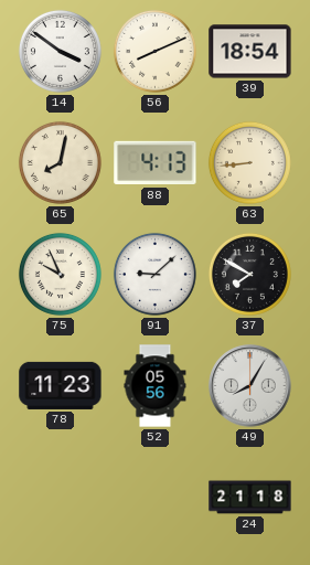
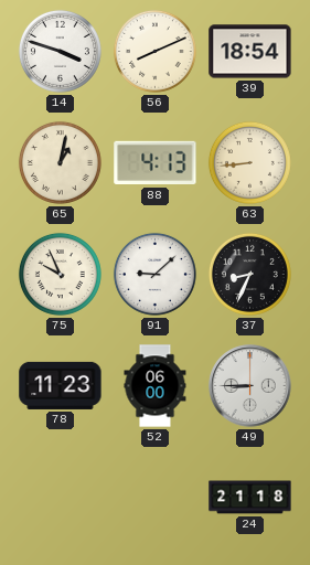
14: 3:51 -> 3:48 (60, 51)
65: 8:02 -> 1:02 (60, 162)
37: 7:50 -> 8:34 (249, 274)
52: 05:56 -> 06:00 (156, 386)
49: 8:05 -> 8:45 (250, 386)
